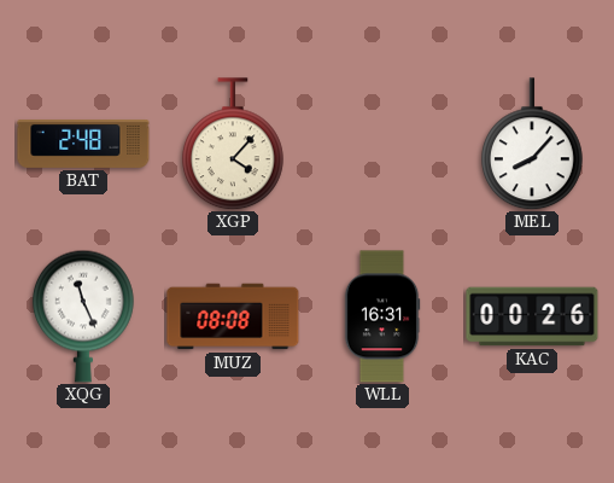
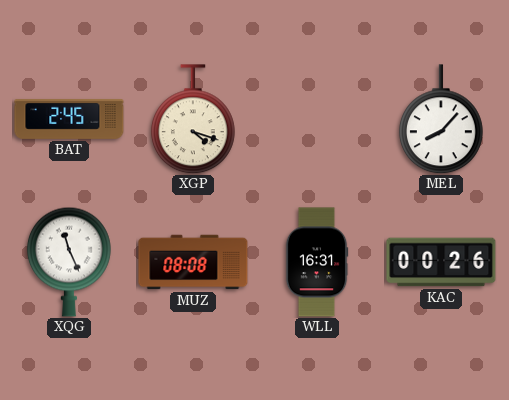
BAT: 2:48 -> 2:45 (69, 119)
XGP: 4:07 -> 4:18 (193, 119)
